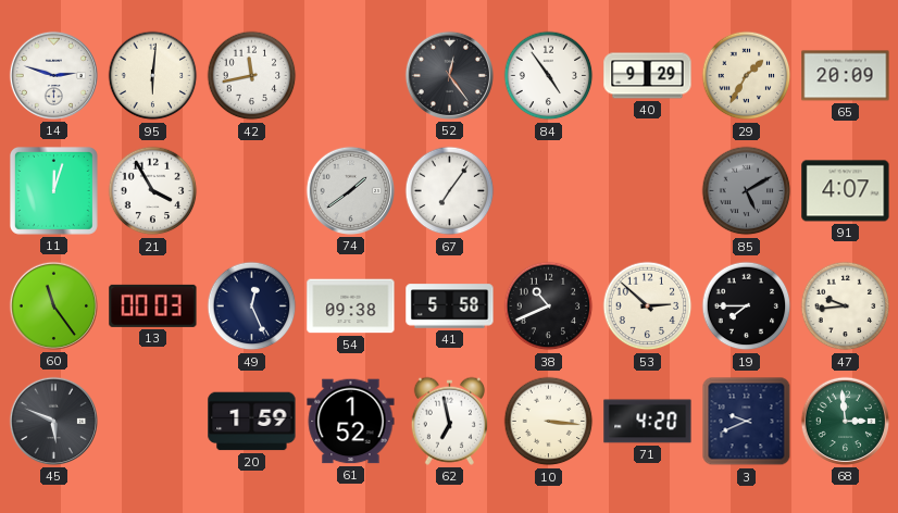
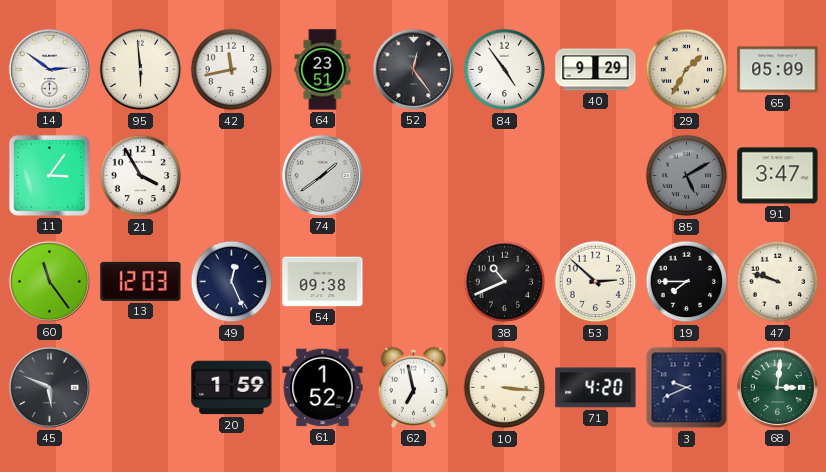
14: 2:48 -> 2:51 (49, 69)
95: 6:01 -> 5:59 (141, 70)
64: none -> 23:51 (323, 70)
65: 20:09 -> 05:09 (778, 70)
11: 12:03 -> 3:06 (49, 175)
67: 7:06 -> none (450, 191)
91: 4:07 -> 3:47 (778, 176)
13: 00:03 -> 12:03 (141, 281)
41: 5:58 -> none (450, 306)
47: 9:44 -> 9:48 (778, 282)
68: 2:59 -> 3:01 (777, 387)
